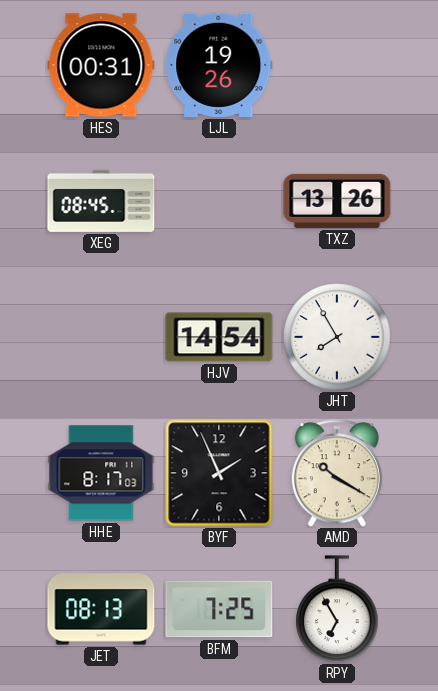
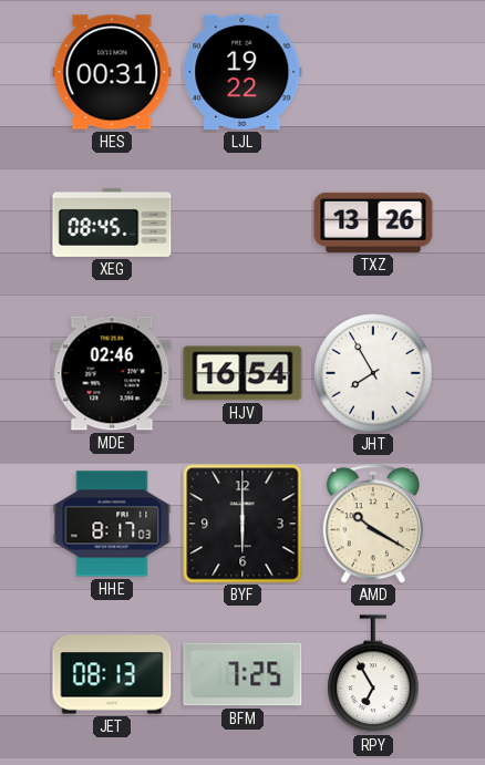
LJL: 19:26 -> 19:22 (242, 72)
MDE: none -> 02:46 (112, 373)
HJV: 14:54 -> 16:54 (242, 373)
BYF: 1:56 -> 6:00 (242, 524)
